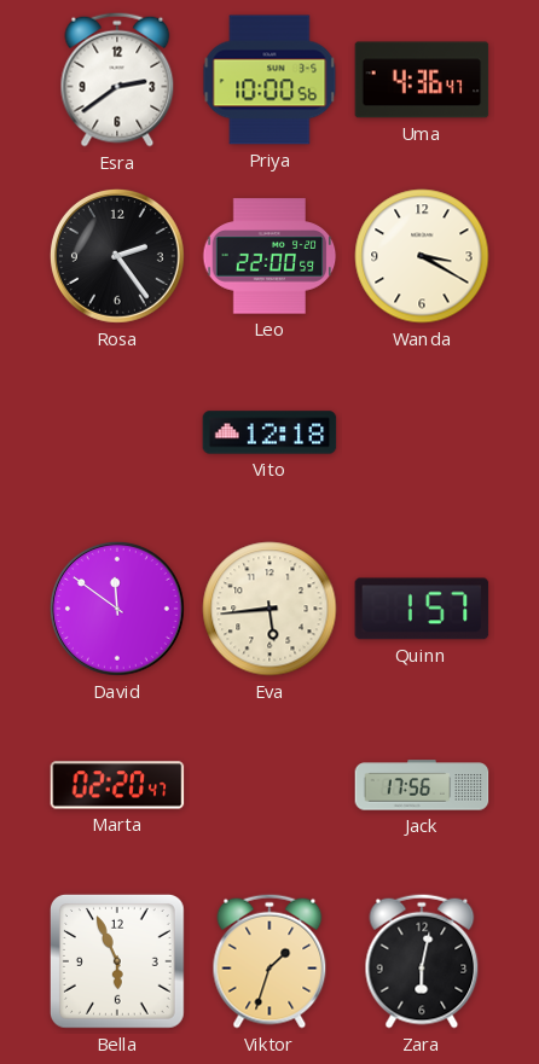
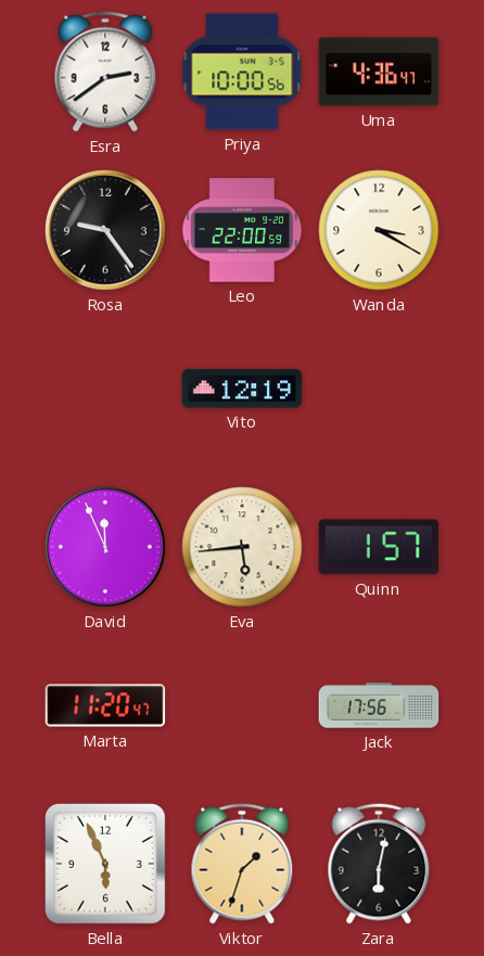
Rosa: 2:24 -> 9:24 (105, 230)
Vito: 12:18 -> 12:19 (242, 388)
David: 11:51 -> 11:56 (105, 547)
Marta: 02:20 -> 11:20 (105, 705)
